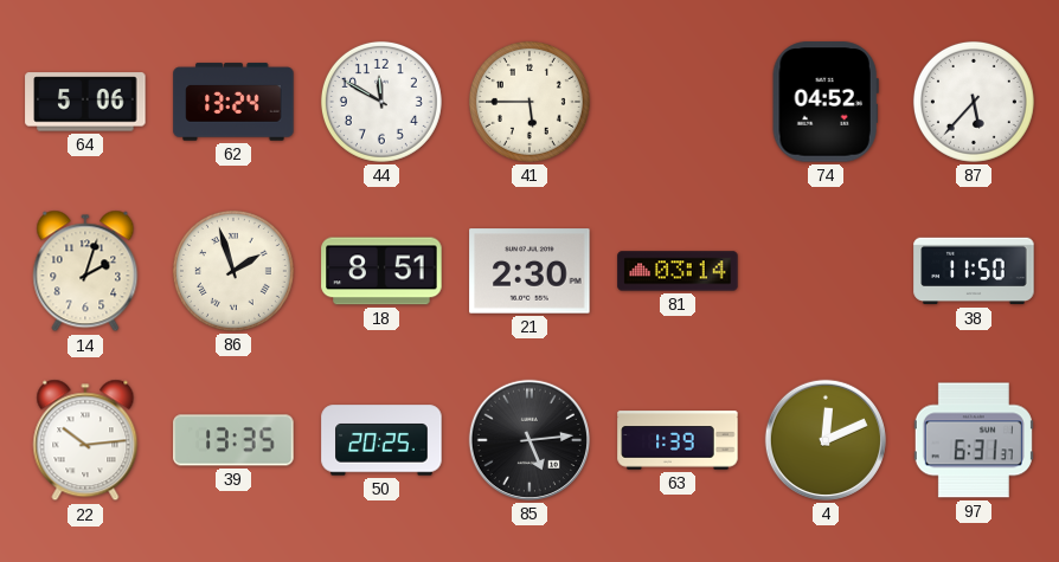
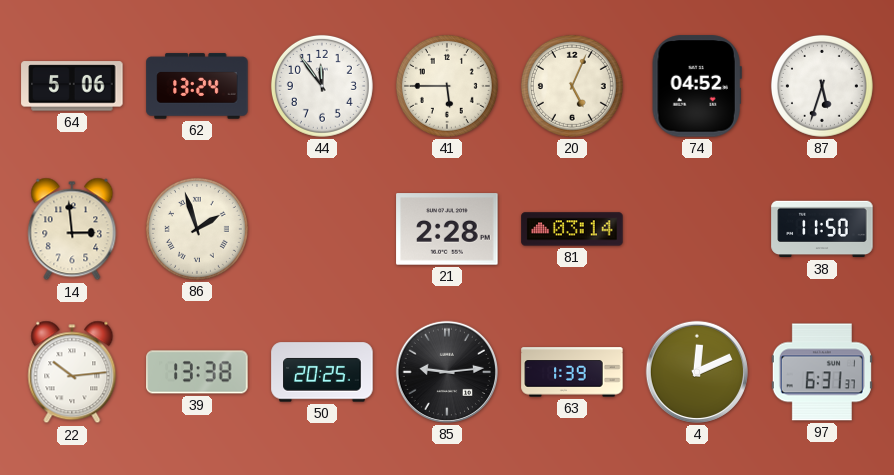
44: 11:50 -> 11:54 (322, 86)
20: none -> 5:04 (572, 86)
87: 5:37 -> 5:33 (822, 86)
14: 2:03 -> 2:59 (72, 229)
18: 8:51 -> none (381, 271)
21: 2:30 -> 2:28 (447, 229)
39: 13:35 -> 13:38 (197, 372)
85: 5:14 -> 9:14 (447, 372)
